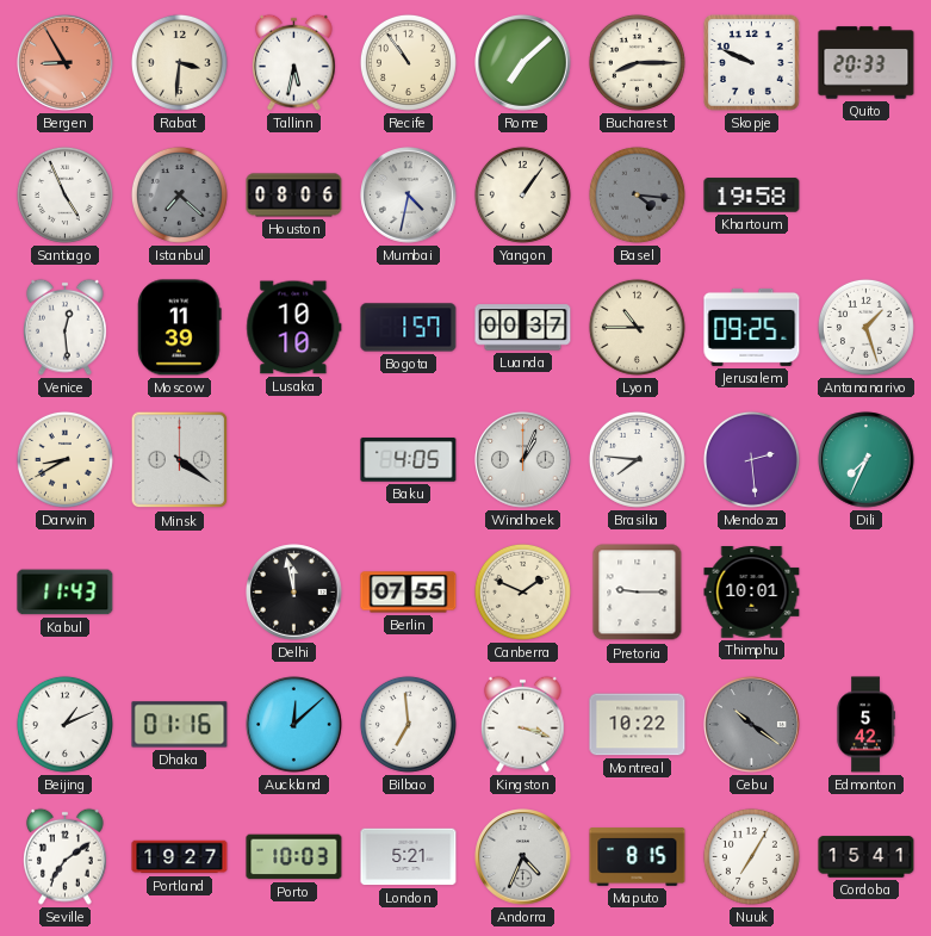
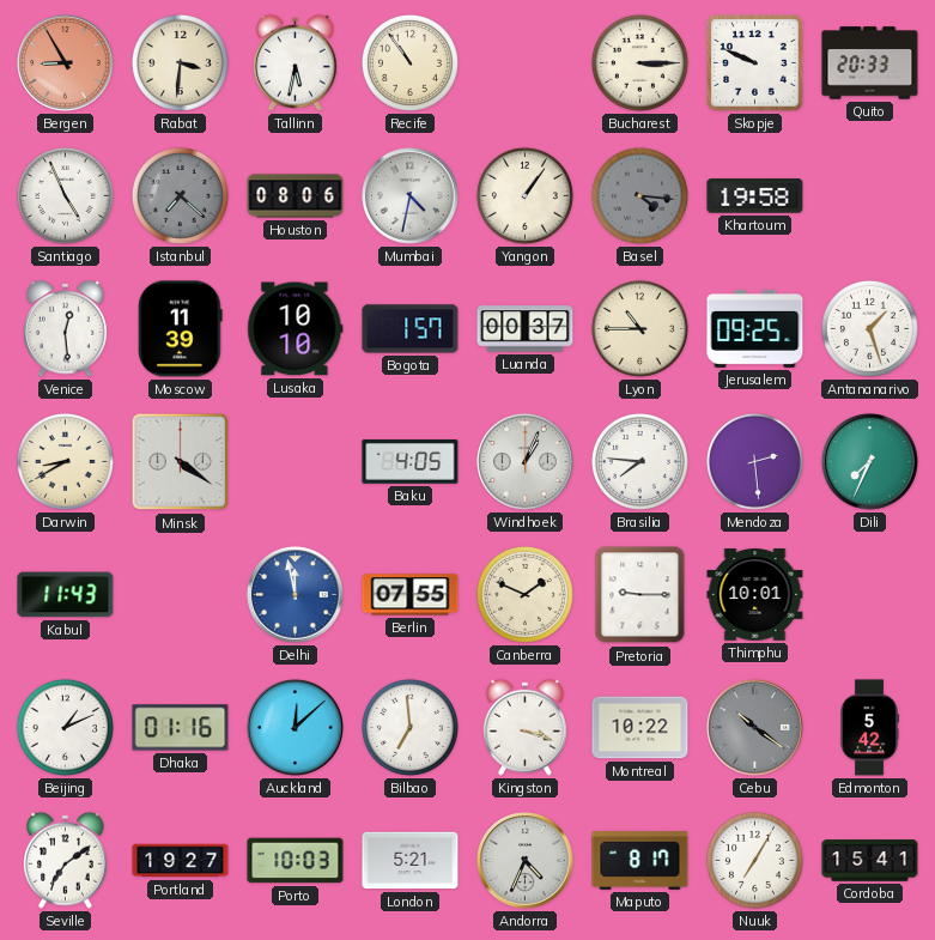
Rome: 7:08 -> none (523, 63)
Bucharest: 8:15 -> 3:15 (639, 62)
Delhi dial: black -> blue (296, 595)
Maputo: 8:15 -> 8:17 (640, 861)
